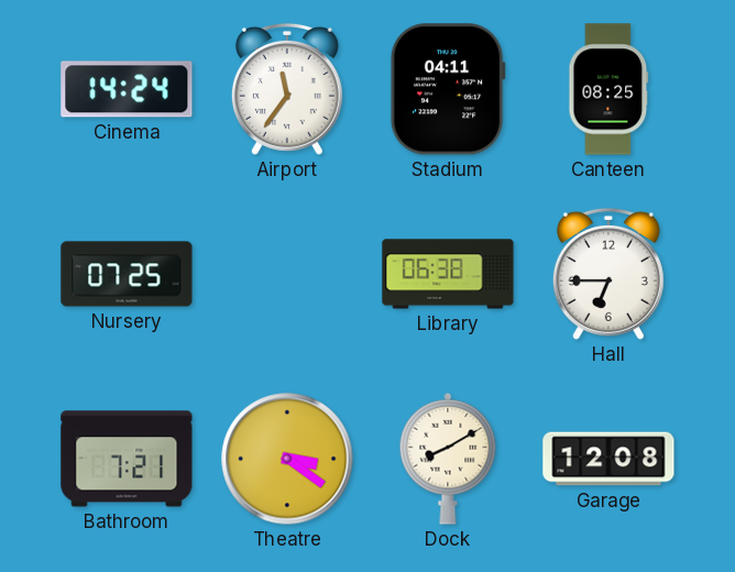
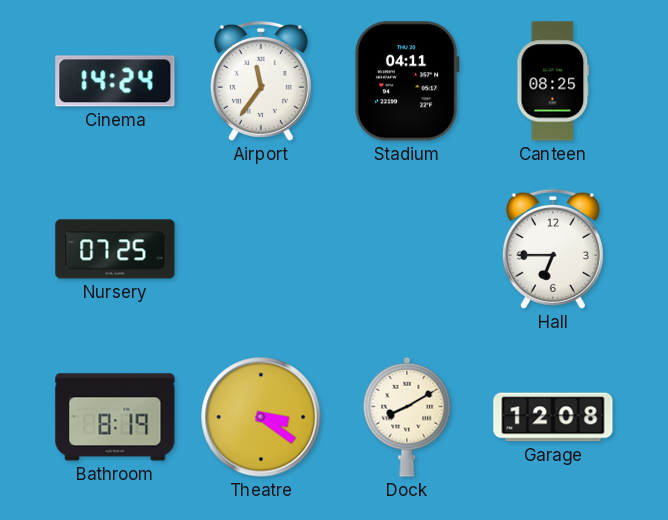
Library: 06:38 -> none (448, 274)
Bathroom: 7:21 -> 8:19 (115, 417)
